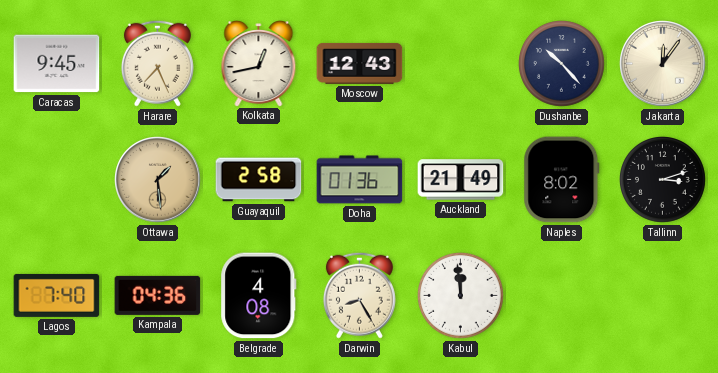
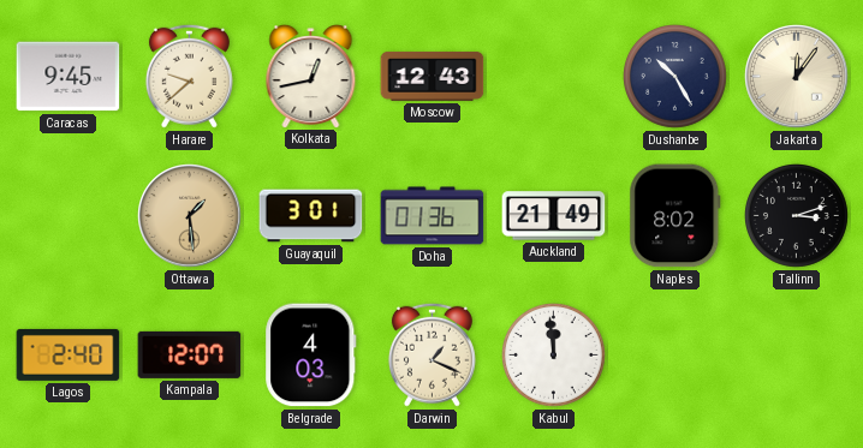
Harare: 7:26 -> 9:38 (189, 76)
Dushanbe: 10:23 -> 10:25 (675, 77)
Guayaquil: 2:58 -> 3:01 (311, 216)
Lagos: 7:40 -> 2:40 (69, 354)
Kampala: 04:36 -> 12:07 (190, 354)
Belgrade: 4:08 -> 4:03 (311, 356)
Darwin: 8:25 -> 1:19 (431, 354)
